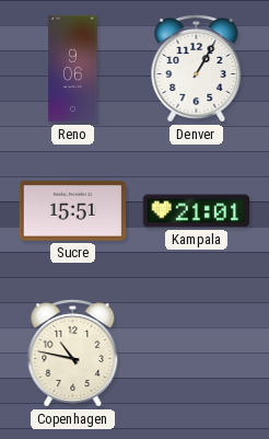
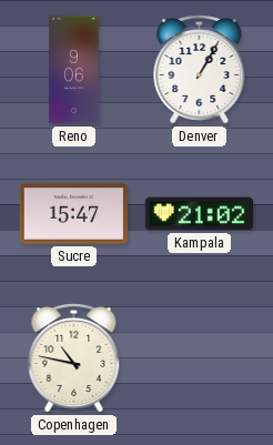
Sucre: 15:51 -> 15:47 (74, 214)
Kampala: 21:01 -> 21:02 (200, 214)
